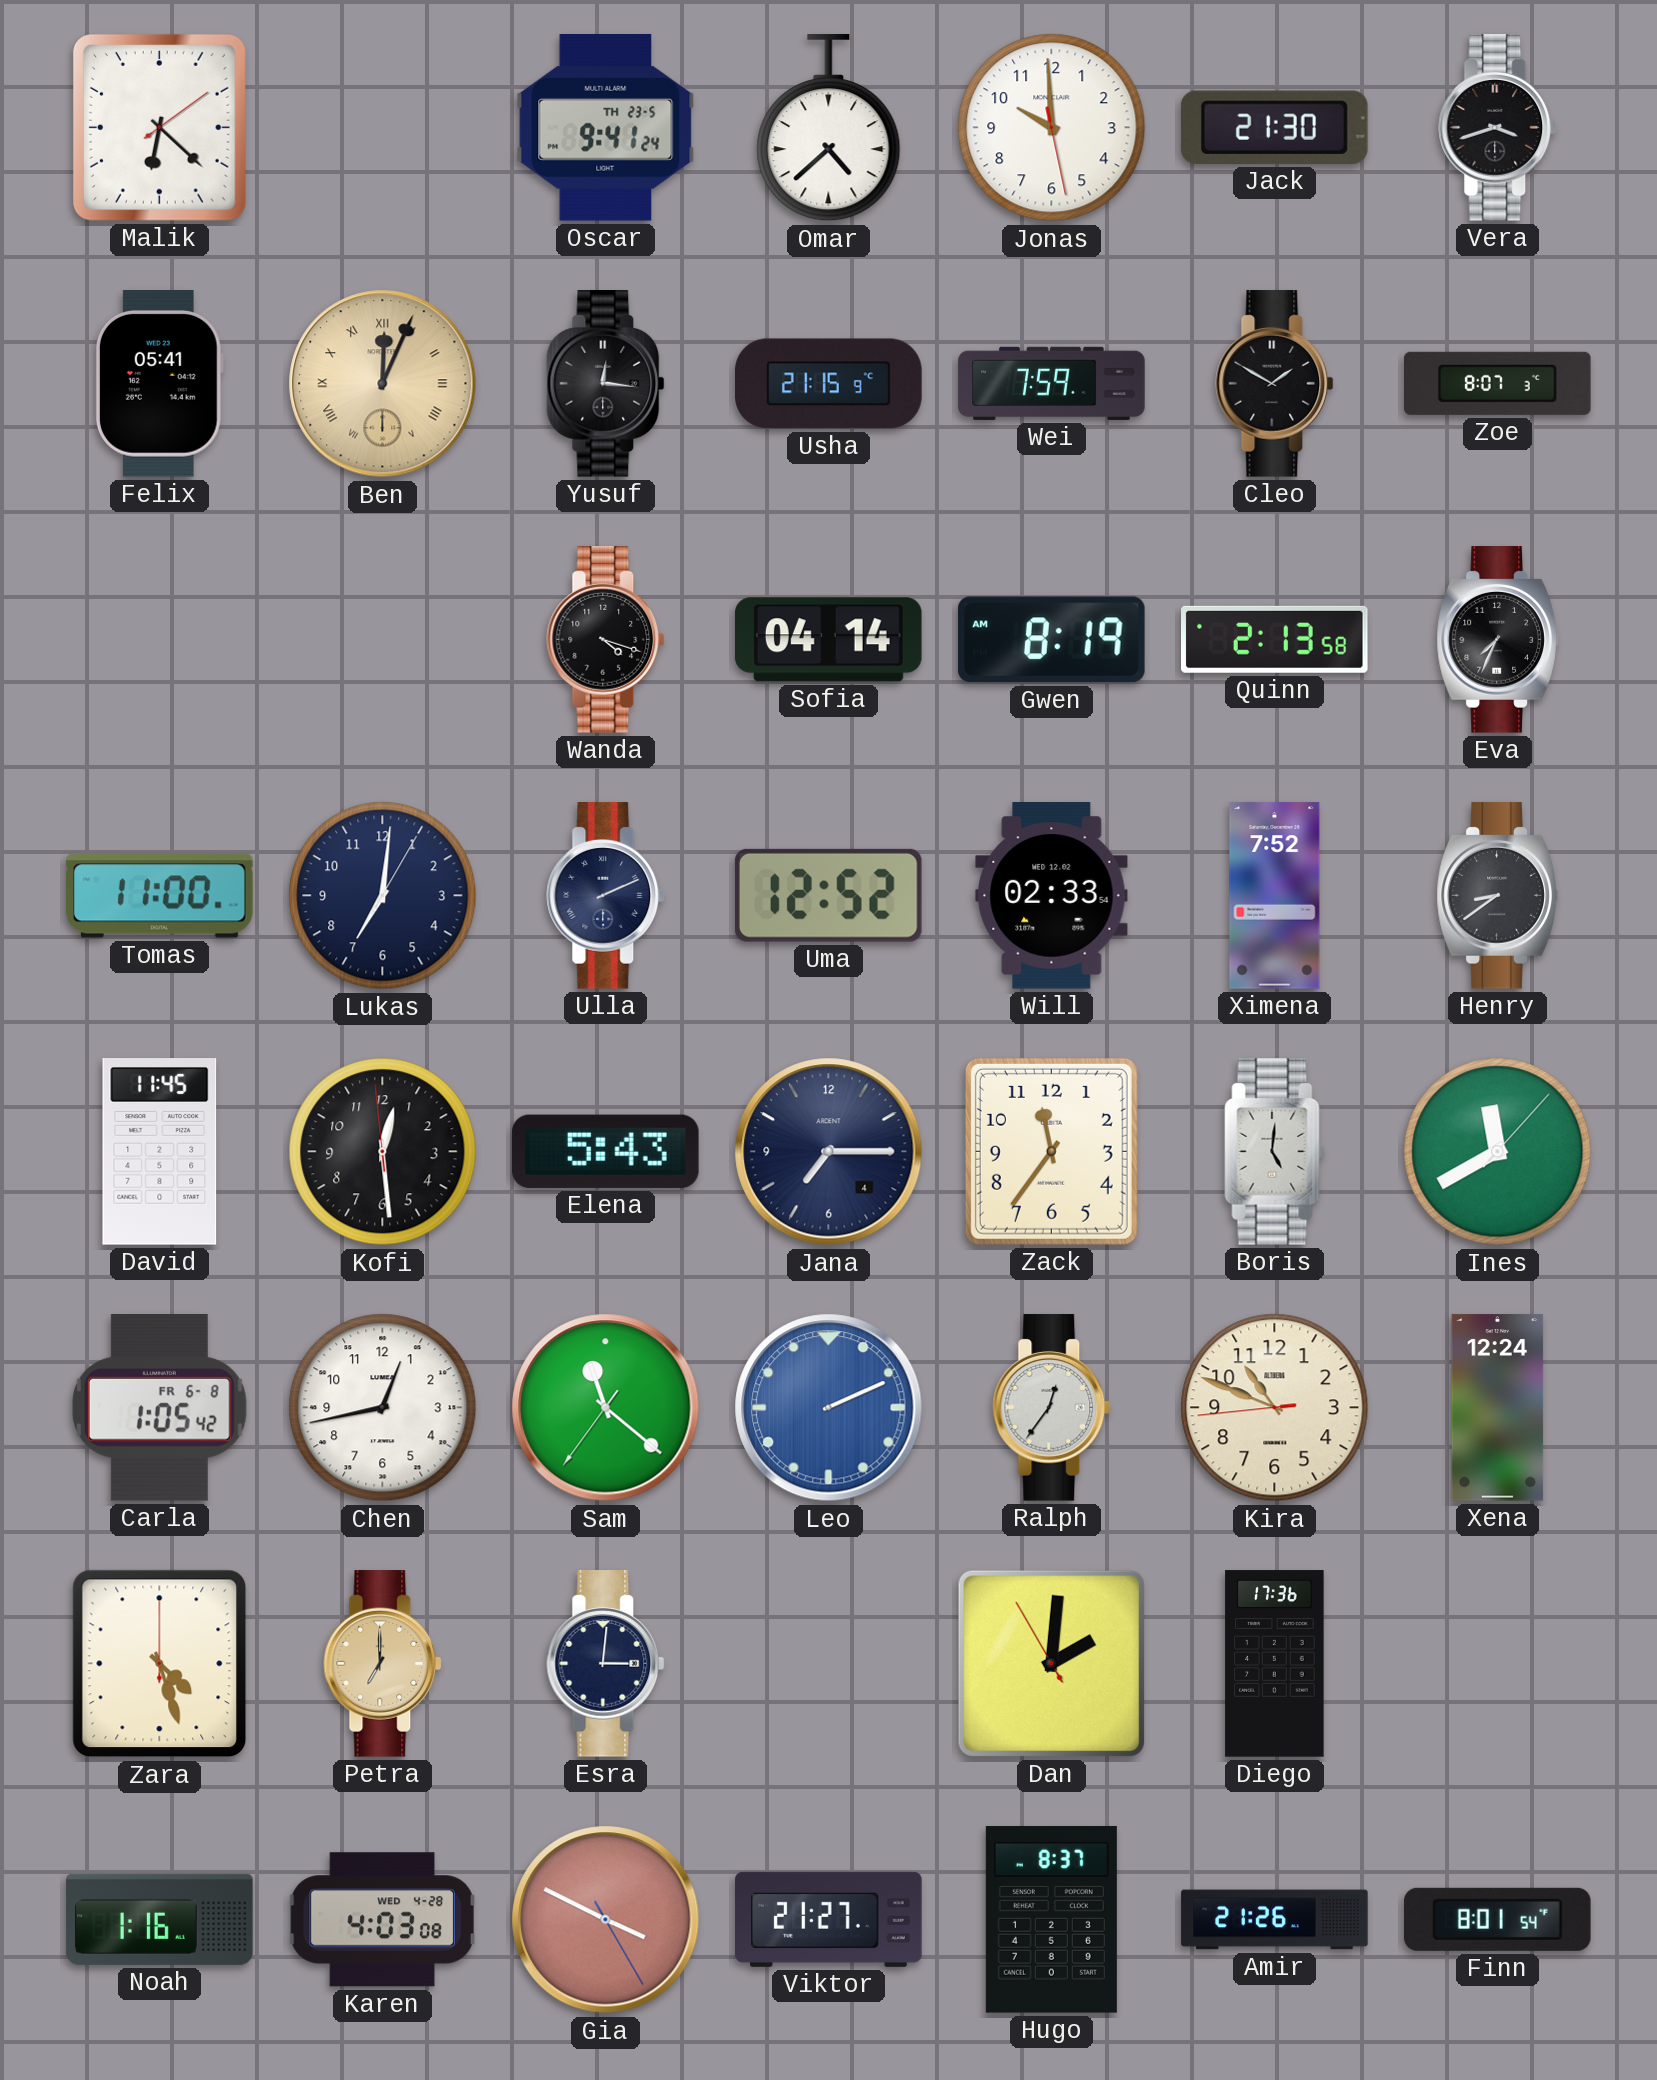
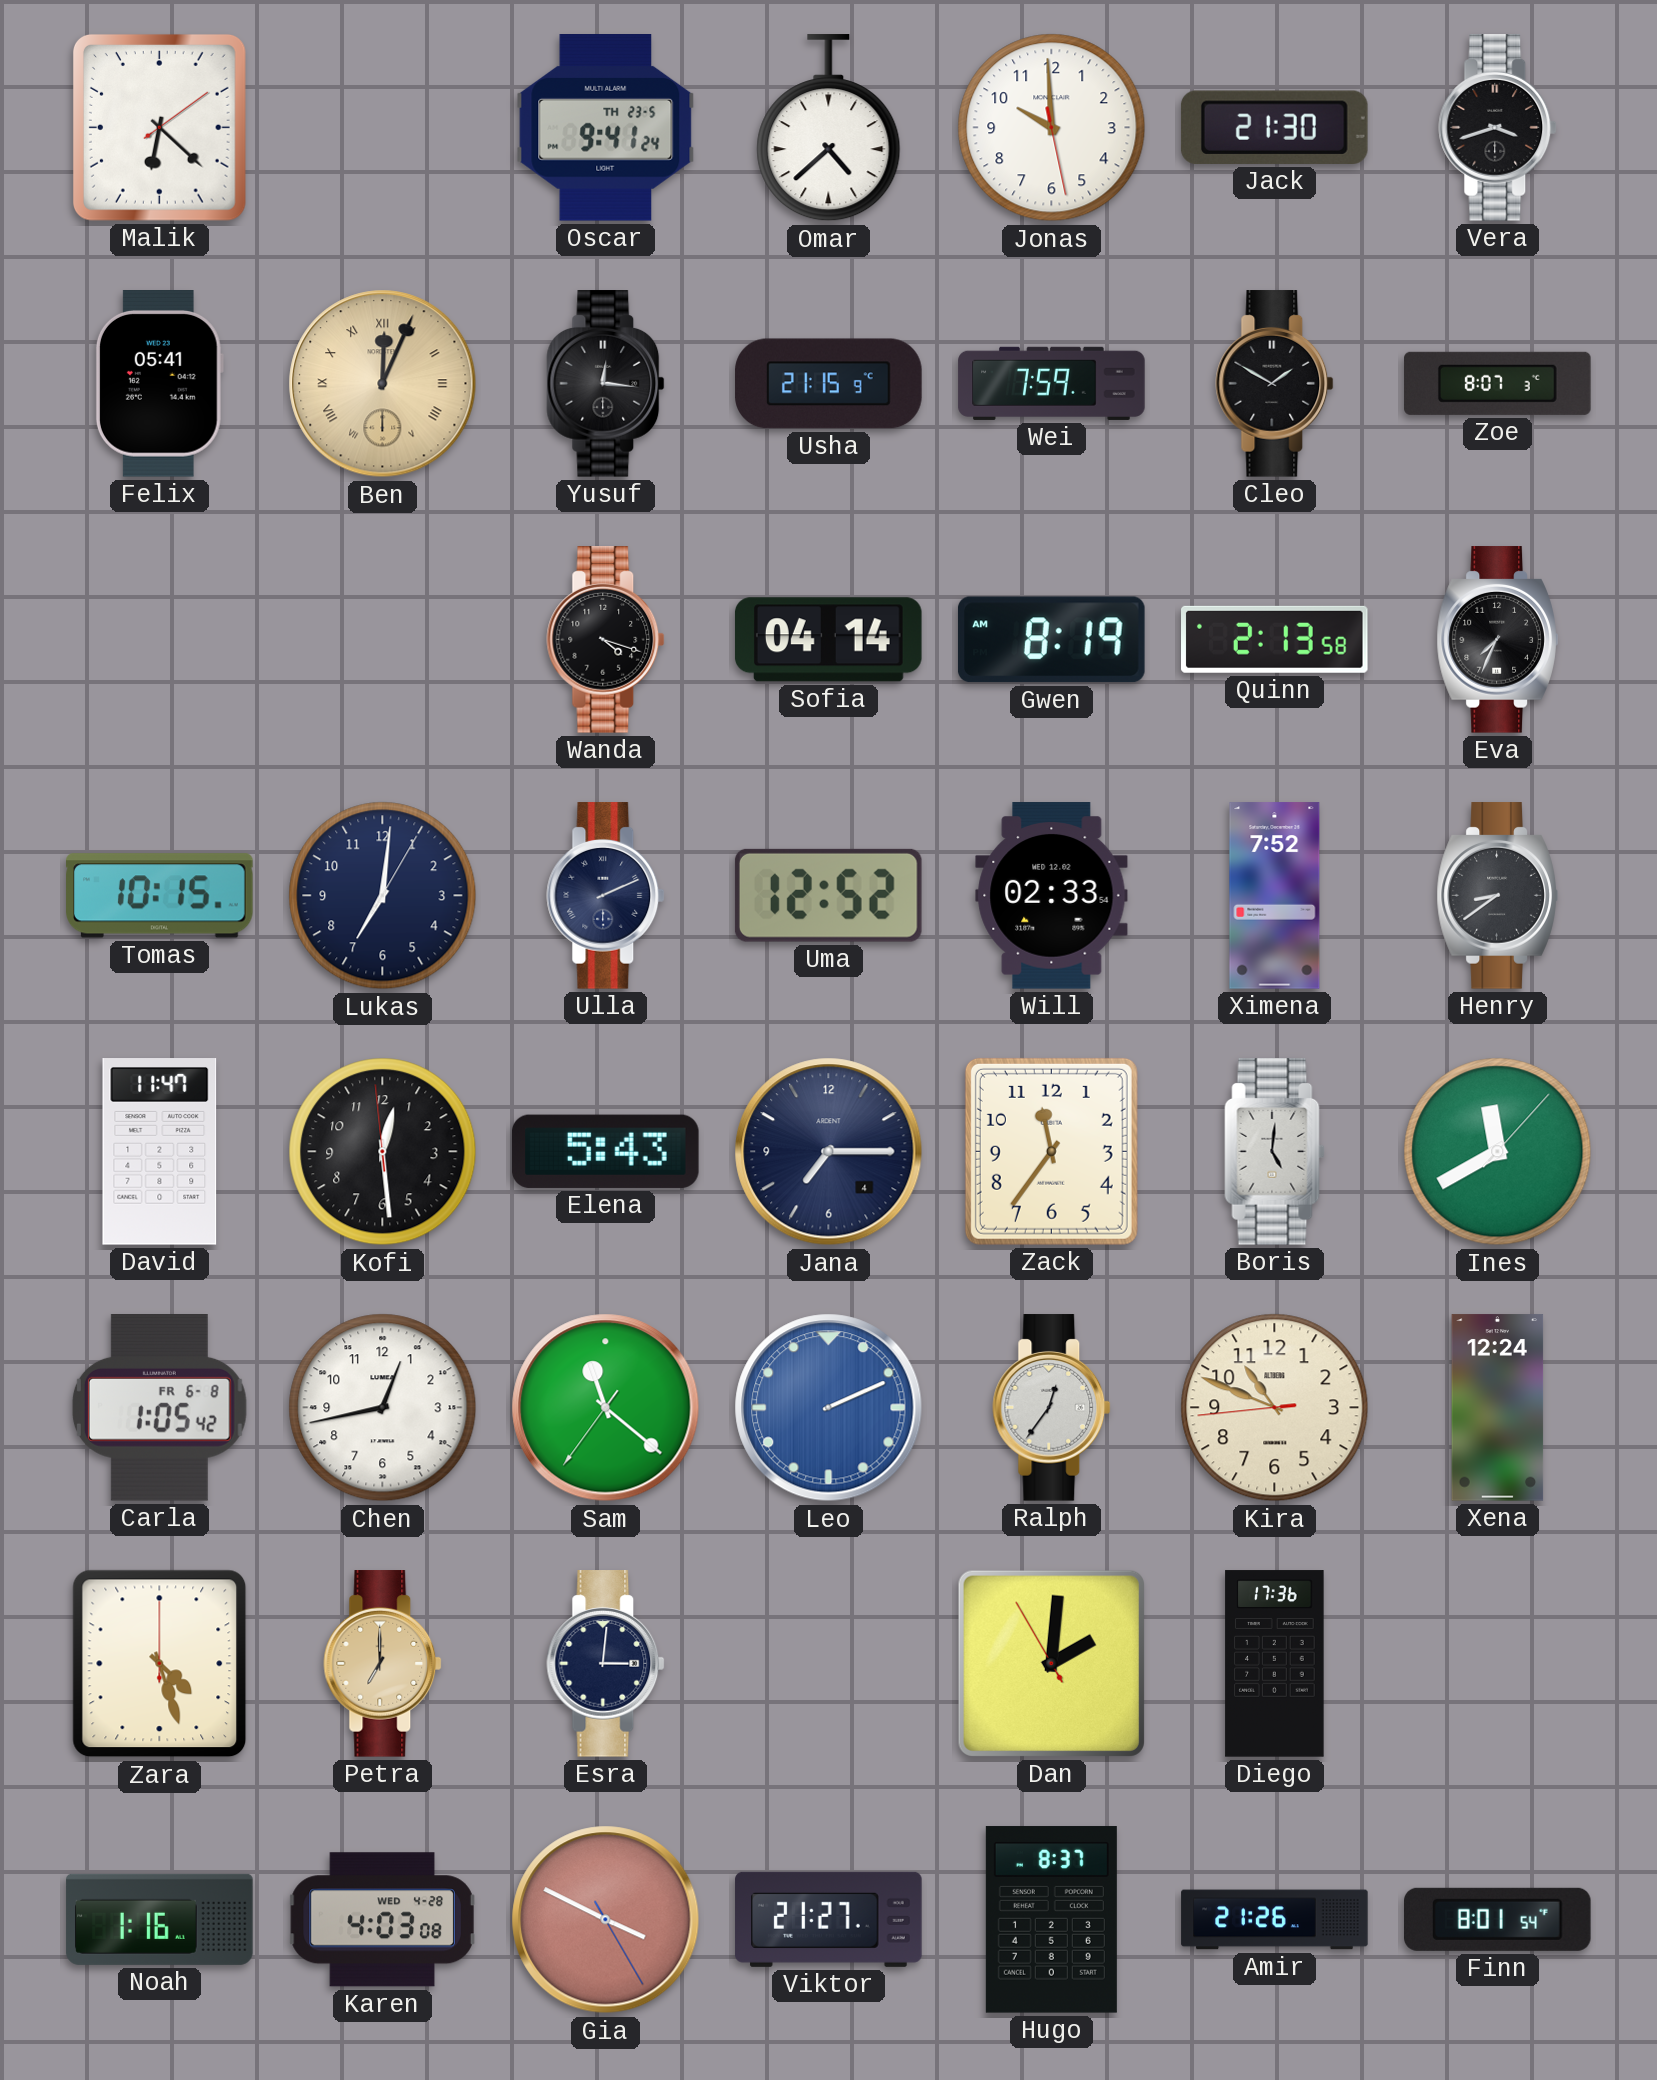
Tomas: 11:00 -> 10:15 (160, 896)
David: 11:45 -> 11:47 (160, 1152)
